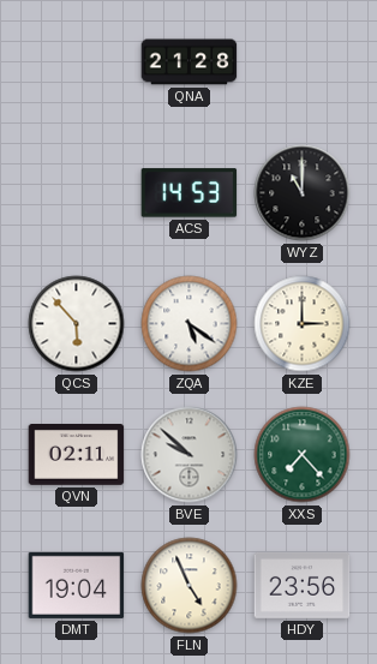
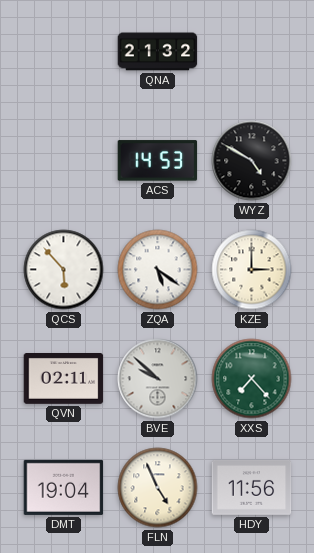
QNA: 21:28 -> 21:32 (158, 52)
WYZ: 11:00 -> 4:50 (252, 161)
HDY: 23:56 -> 11:56 (252, 488)
